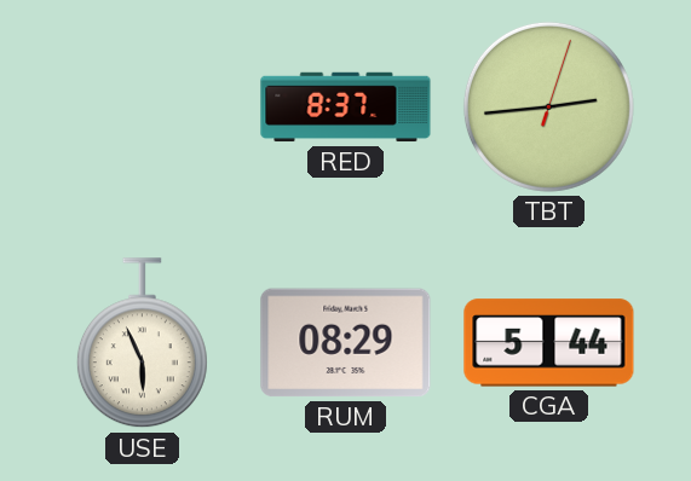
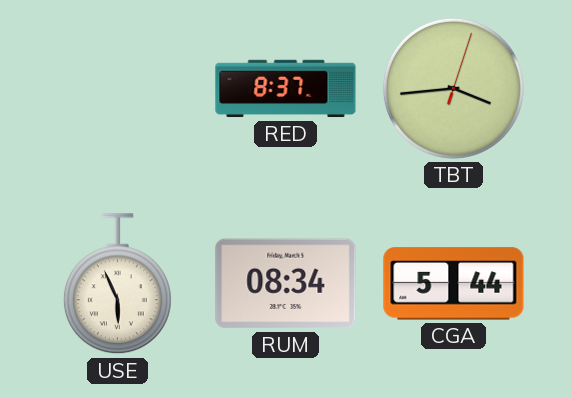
TBT: 2:44 -> 3:44 (453, 88)
RUM: 08:29 -> 08:34 (286, 284)
